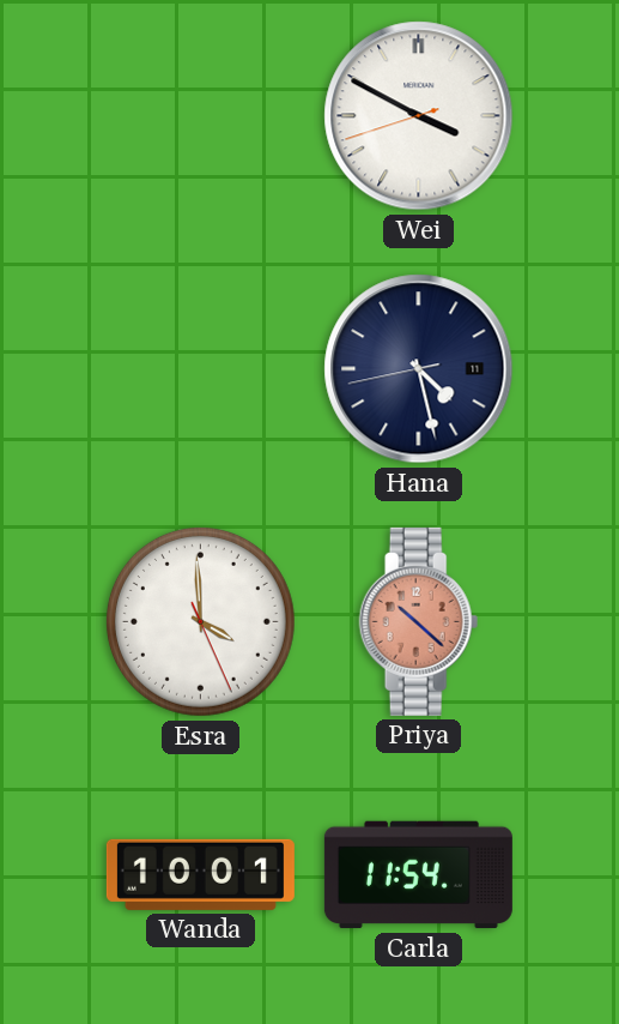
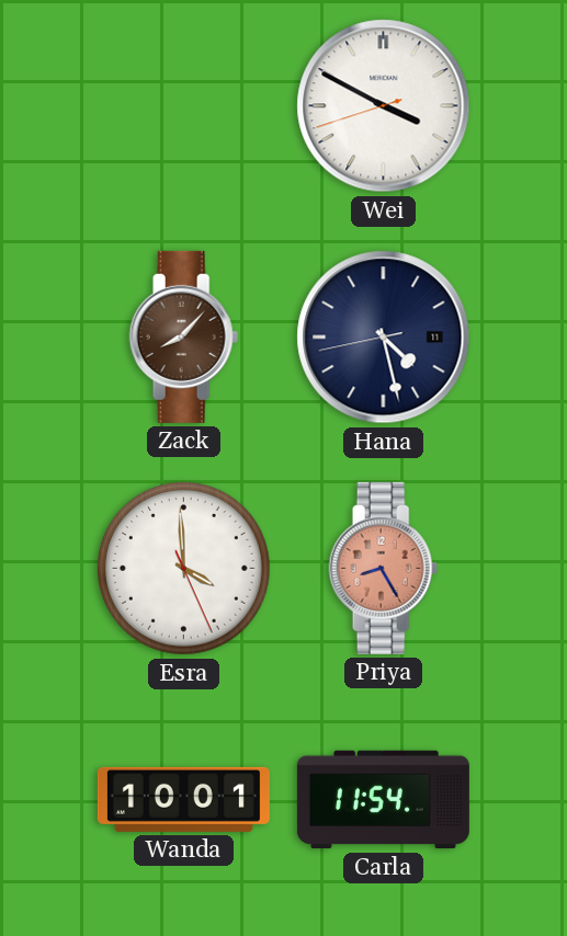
Zack: none -> 8:07 (184, 336)
Priya: 10:22 -> 8:25 (384, 568)
